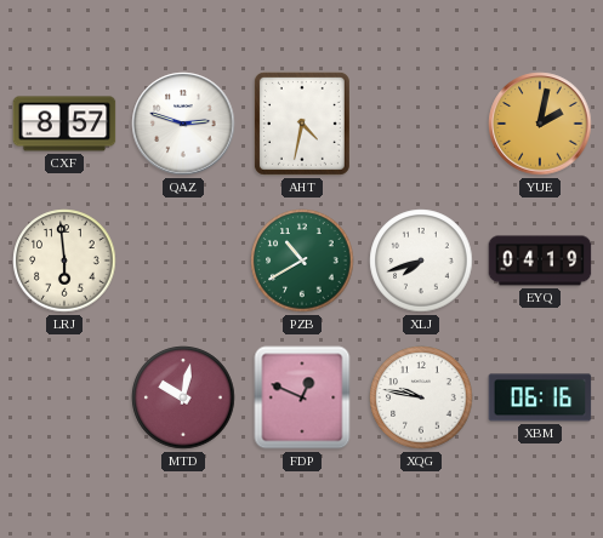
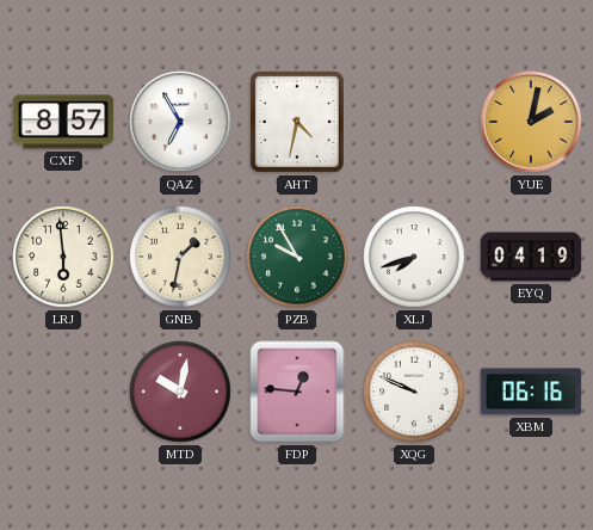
QAZ: 2:48 -> 6:55 (180, 122)
GNB: none -> 1:32 (180, 257)
PZB: 10:40 -> 9:55 (297, 257)
FDP: 12:49 -> 12:46 (297, 392)
XQG: 9:47 -> 9:49 (414, 392)
